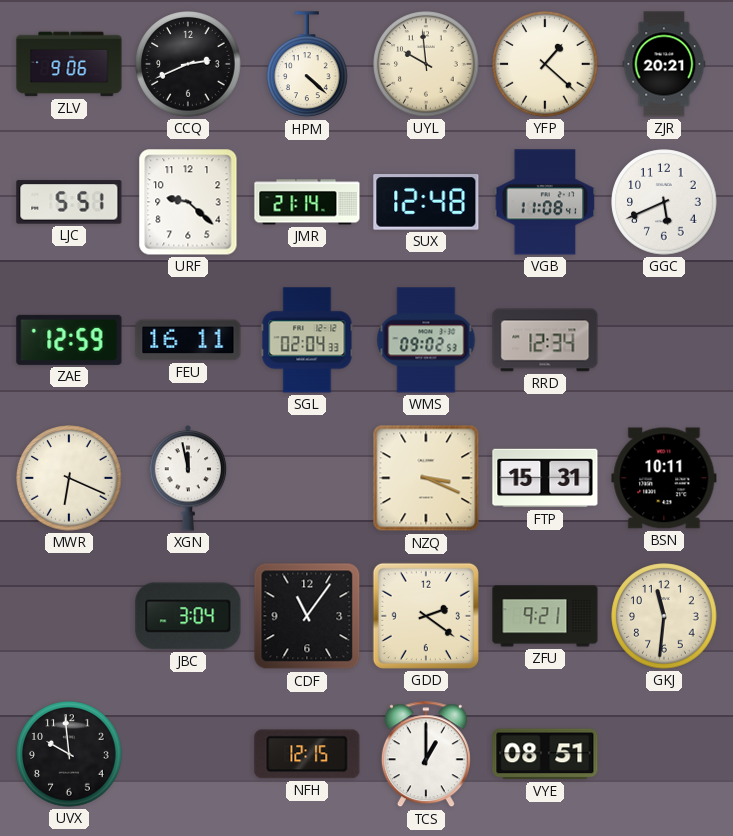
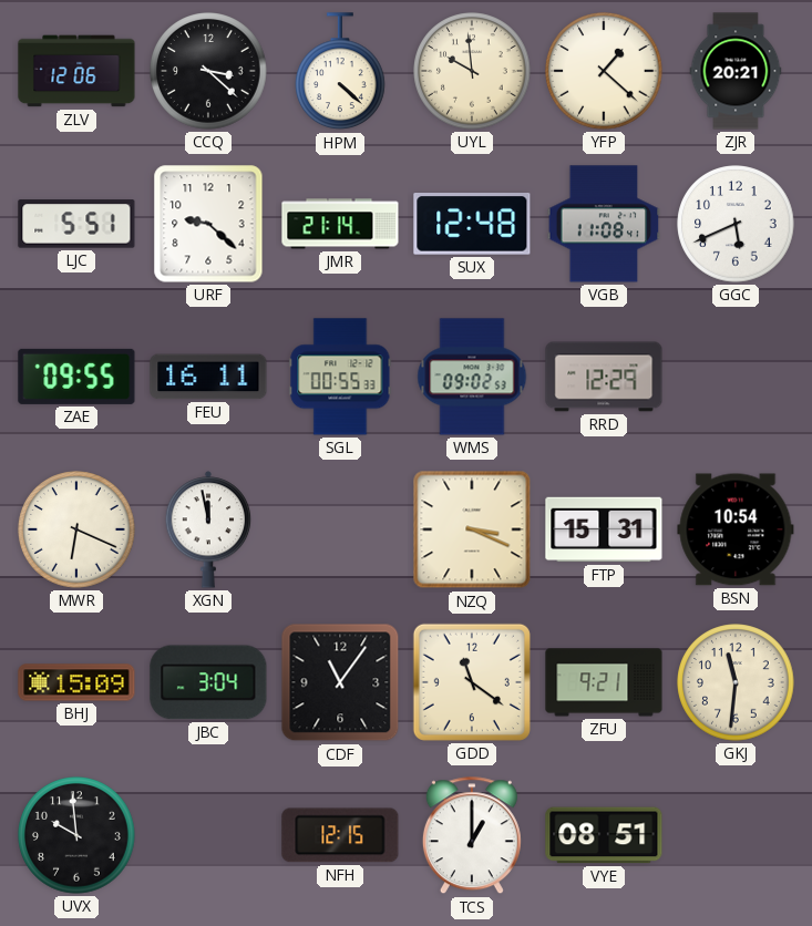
ZLV: 9:06 -> 12:06 (76, 71)
CCQ: 2:41 -> 3:22 (208, 71)
ZAE: 12:59 -> 09:55 (76, 377)
SGL: 02:04 -> 00:55 (340, 377)
RRD: 12:34 -> 12:29 (604, 377)
BSN: 10:11 -> 10:54 (736, 529)
BHJ: none -> 15:09 (76, 682)
GDD: 2:21 -> 11:21 (472, 682)
